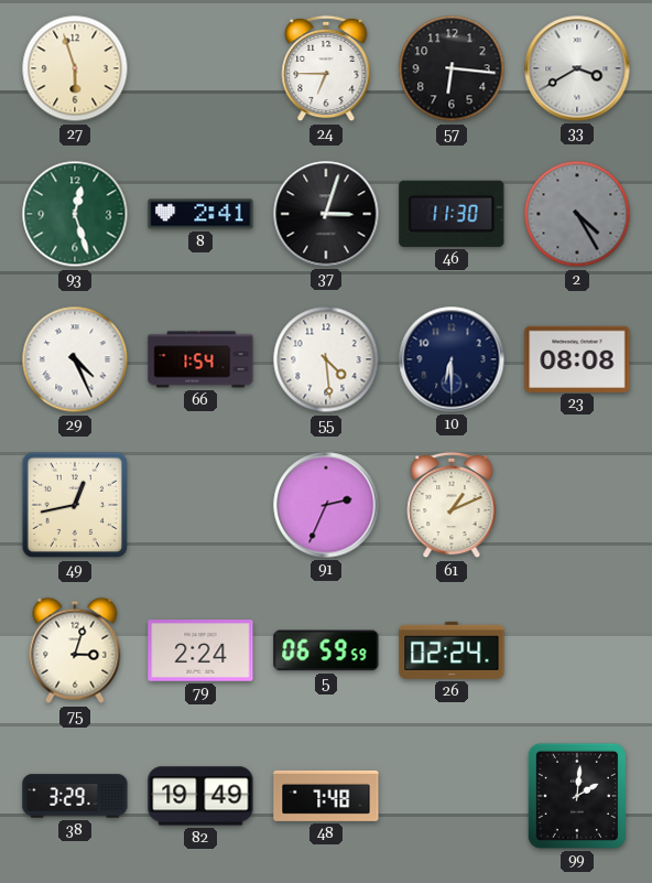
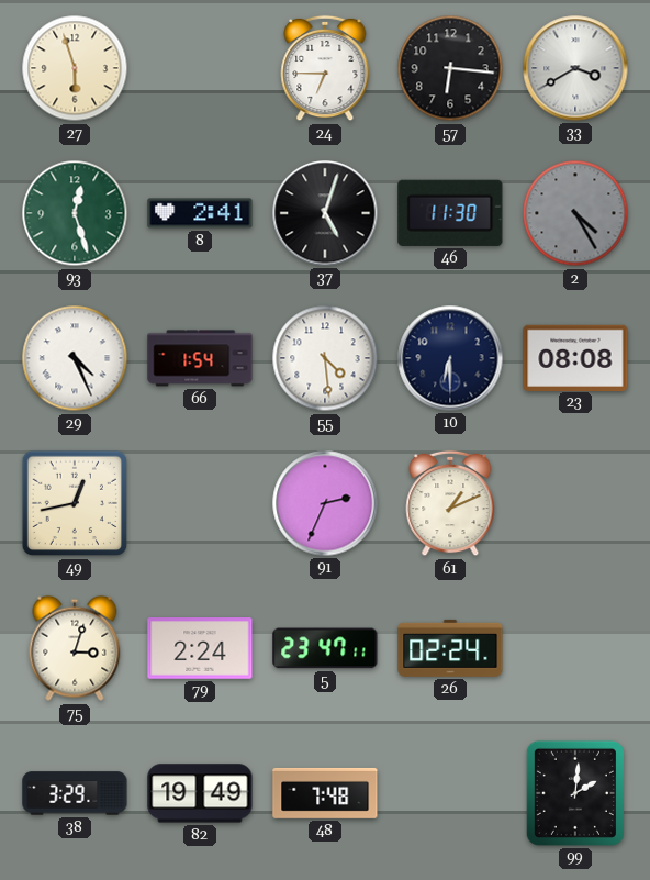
37: 3:03 -> 5:03 (325, 213)
5: 06:59 -> 23:47 (325, 648)
